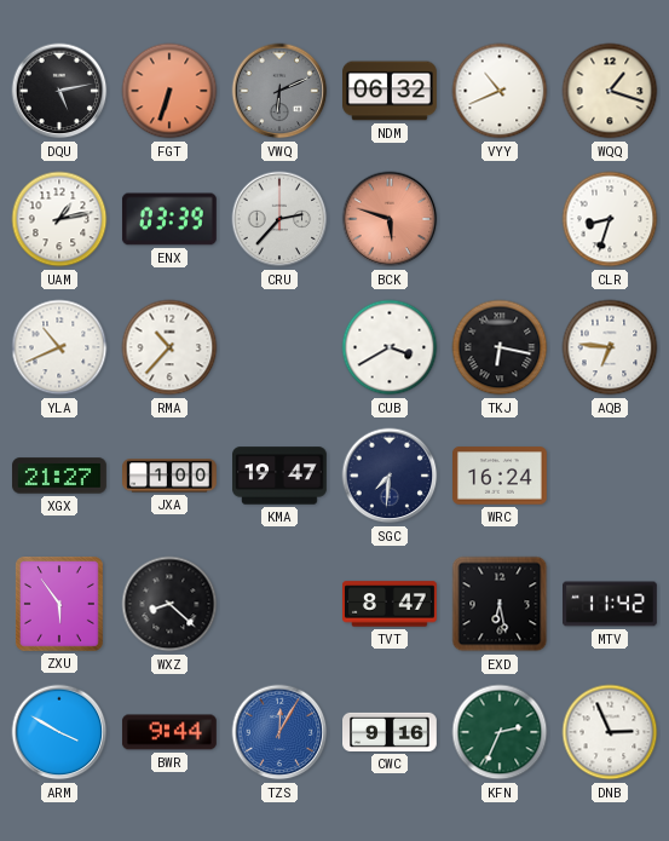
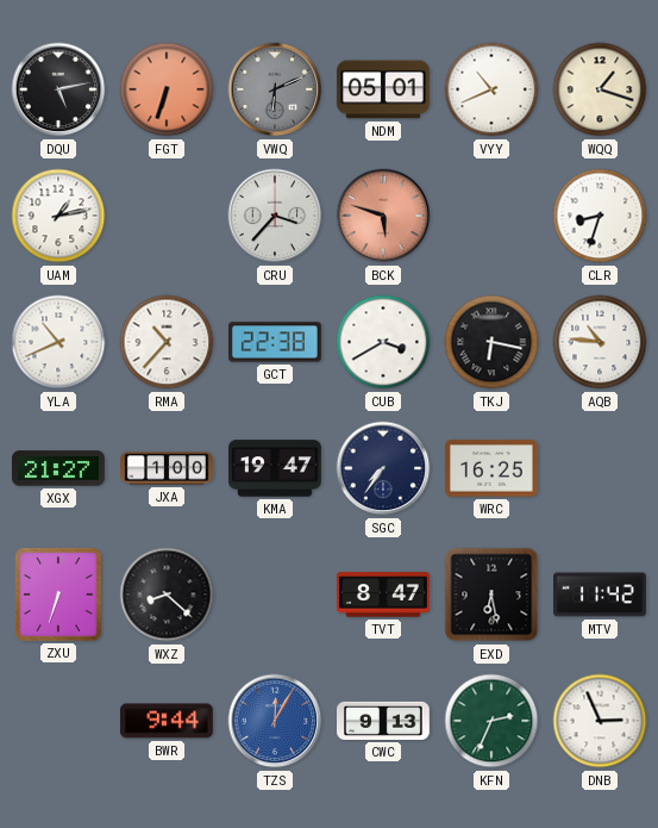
NDM: 06:32 -> 05:01 (384, 89)
ENX: 03:39 -> none (169, 219)
CRU: 2:37 -> 3:37 (275, 216)
GCT: none -> 22:38 (276, 342)
AQB: 6:46 -> 10:46 (600, 342)
SGC: 7:31 -> 7:36 (383, 468)
WRC: 16:24 -> 16:25 (493, 468)
ZXU: 5:54 -> 6:33 (58, 594)
ARM: 3:50 -> none (59, 732)
CWC: 9:16 -> 9:13 (384, 721)
